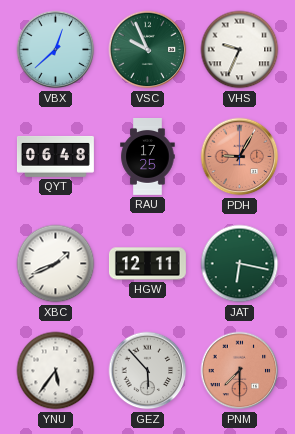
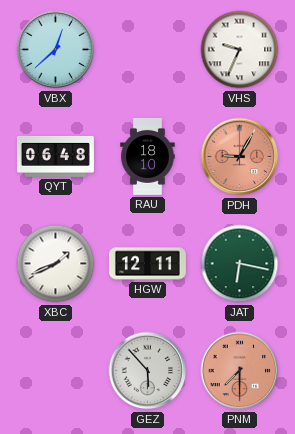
VSC: 9:56 -> none (148, 50)
RAU: 17:25 -> 18:10 (148, 157)
YNU: 5:36 -> none (56, 371)
